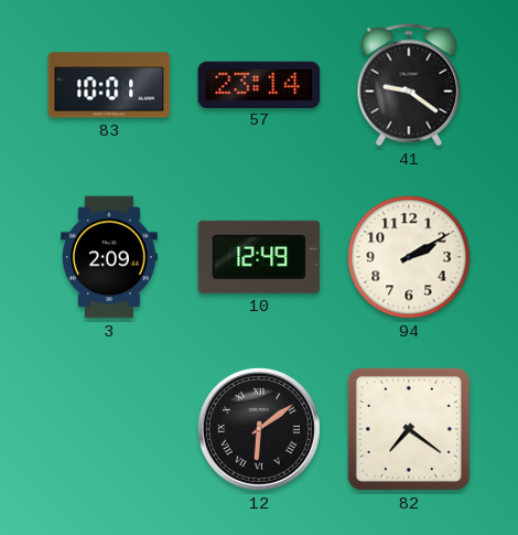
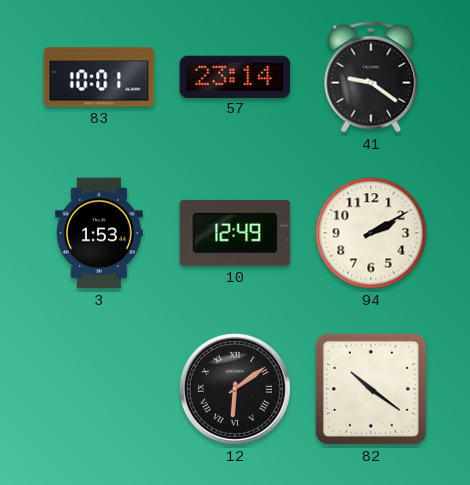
3: 2:09 -> 1:53 (100, 233)
82: 7:21 -> 10:21 (371, 389)
